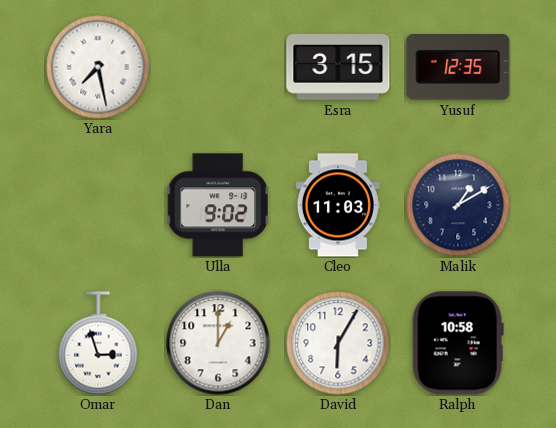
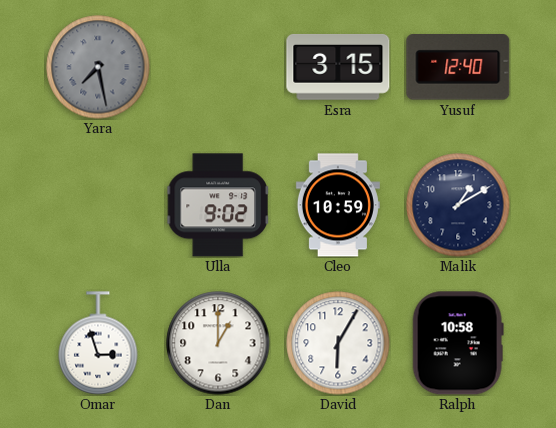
Yara dial: white -> grey (98, 67)
Yusuf: 12:35 -> 12:40 (458, 68)
Cleo: 11:03 -> 10:59 (338, 205)
